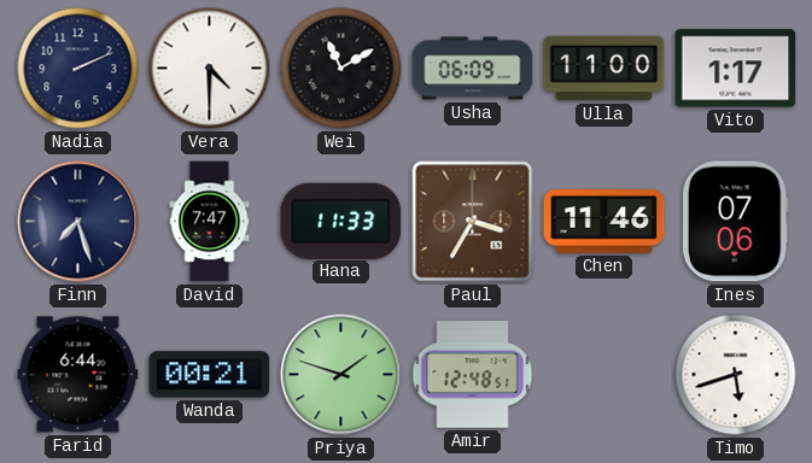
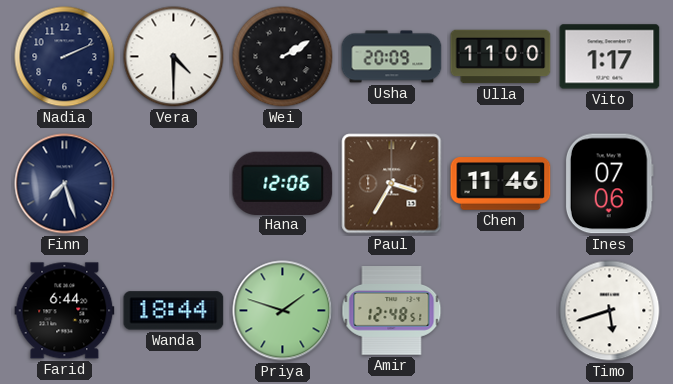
Wei: 11:10 -> 2:10 (283, 57)
Usha: 06:09 -> 20:09 (392, 57)
David: 7:47 -> none (210, 222)
Hana: 11:33 -> 12:06 (283, 183)
Wanda: 00:21 -> 18:44 (174, 311)
